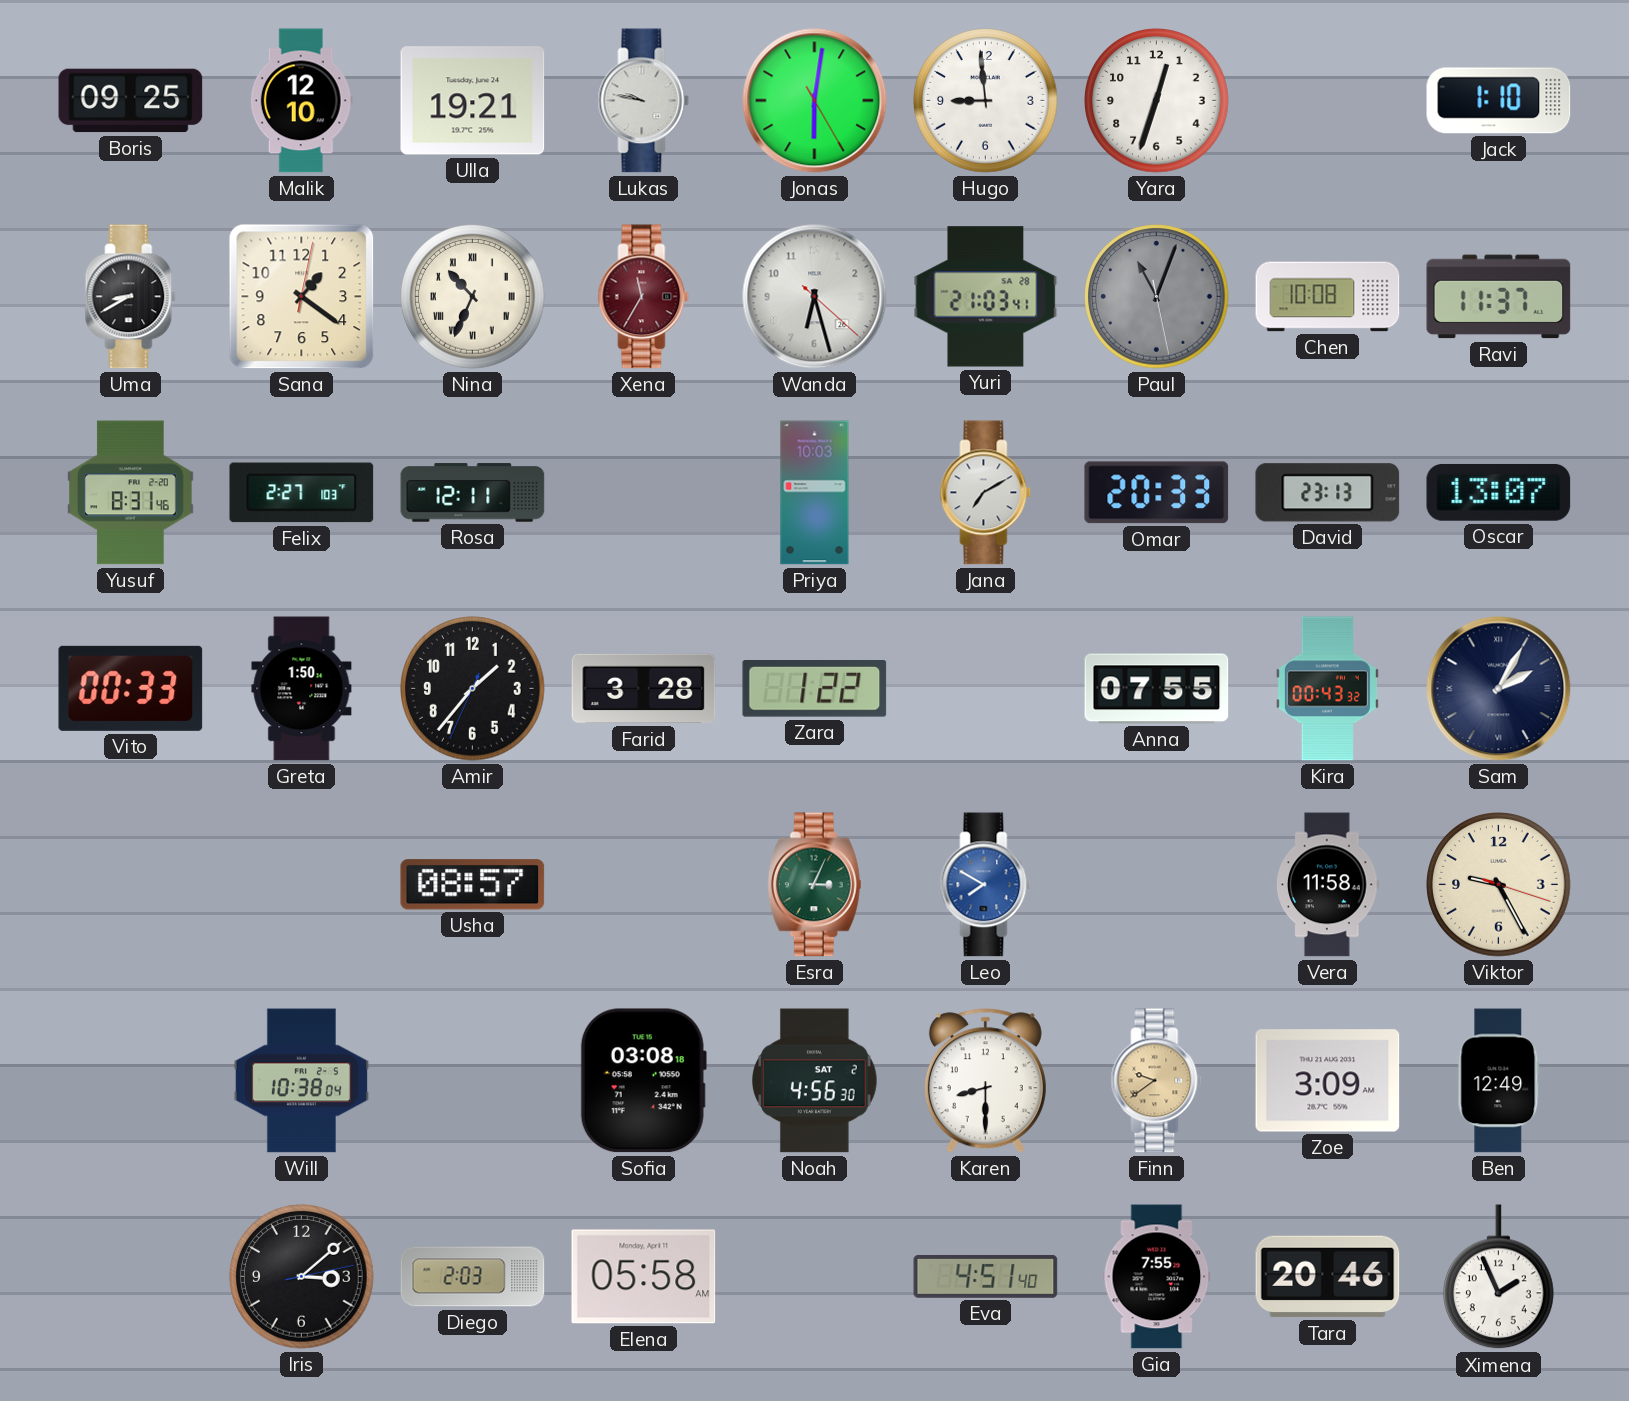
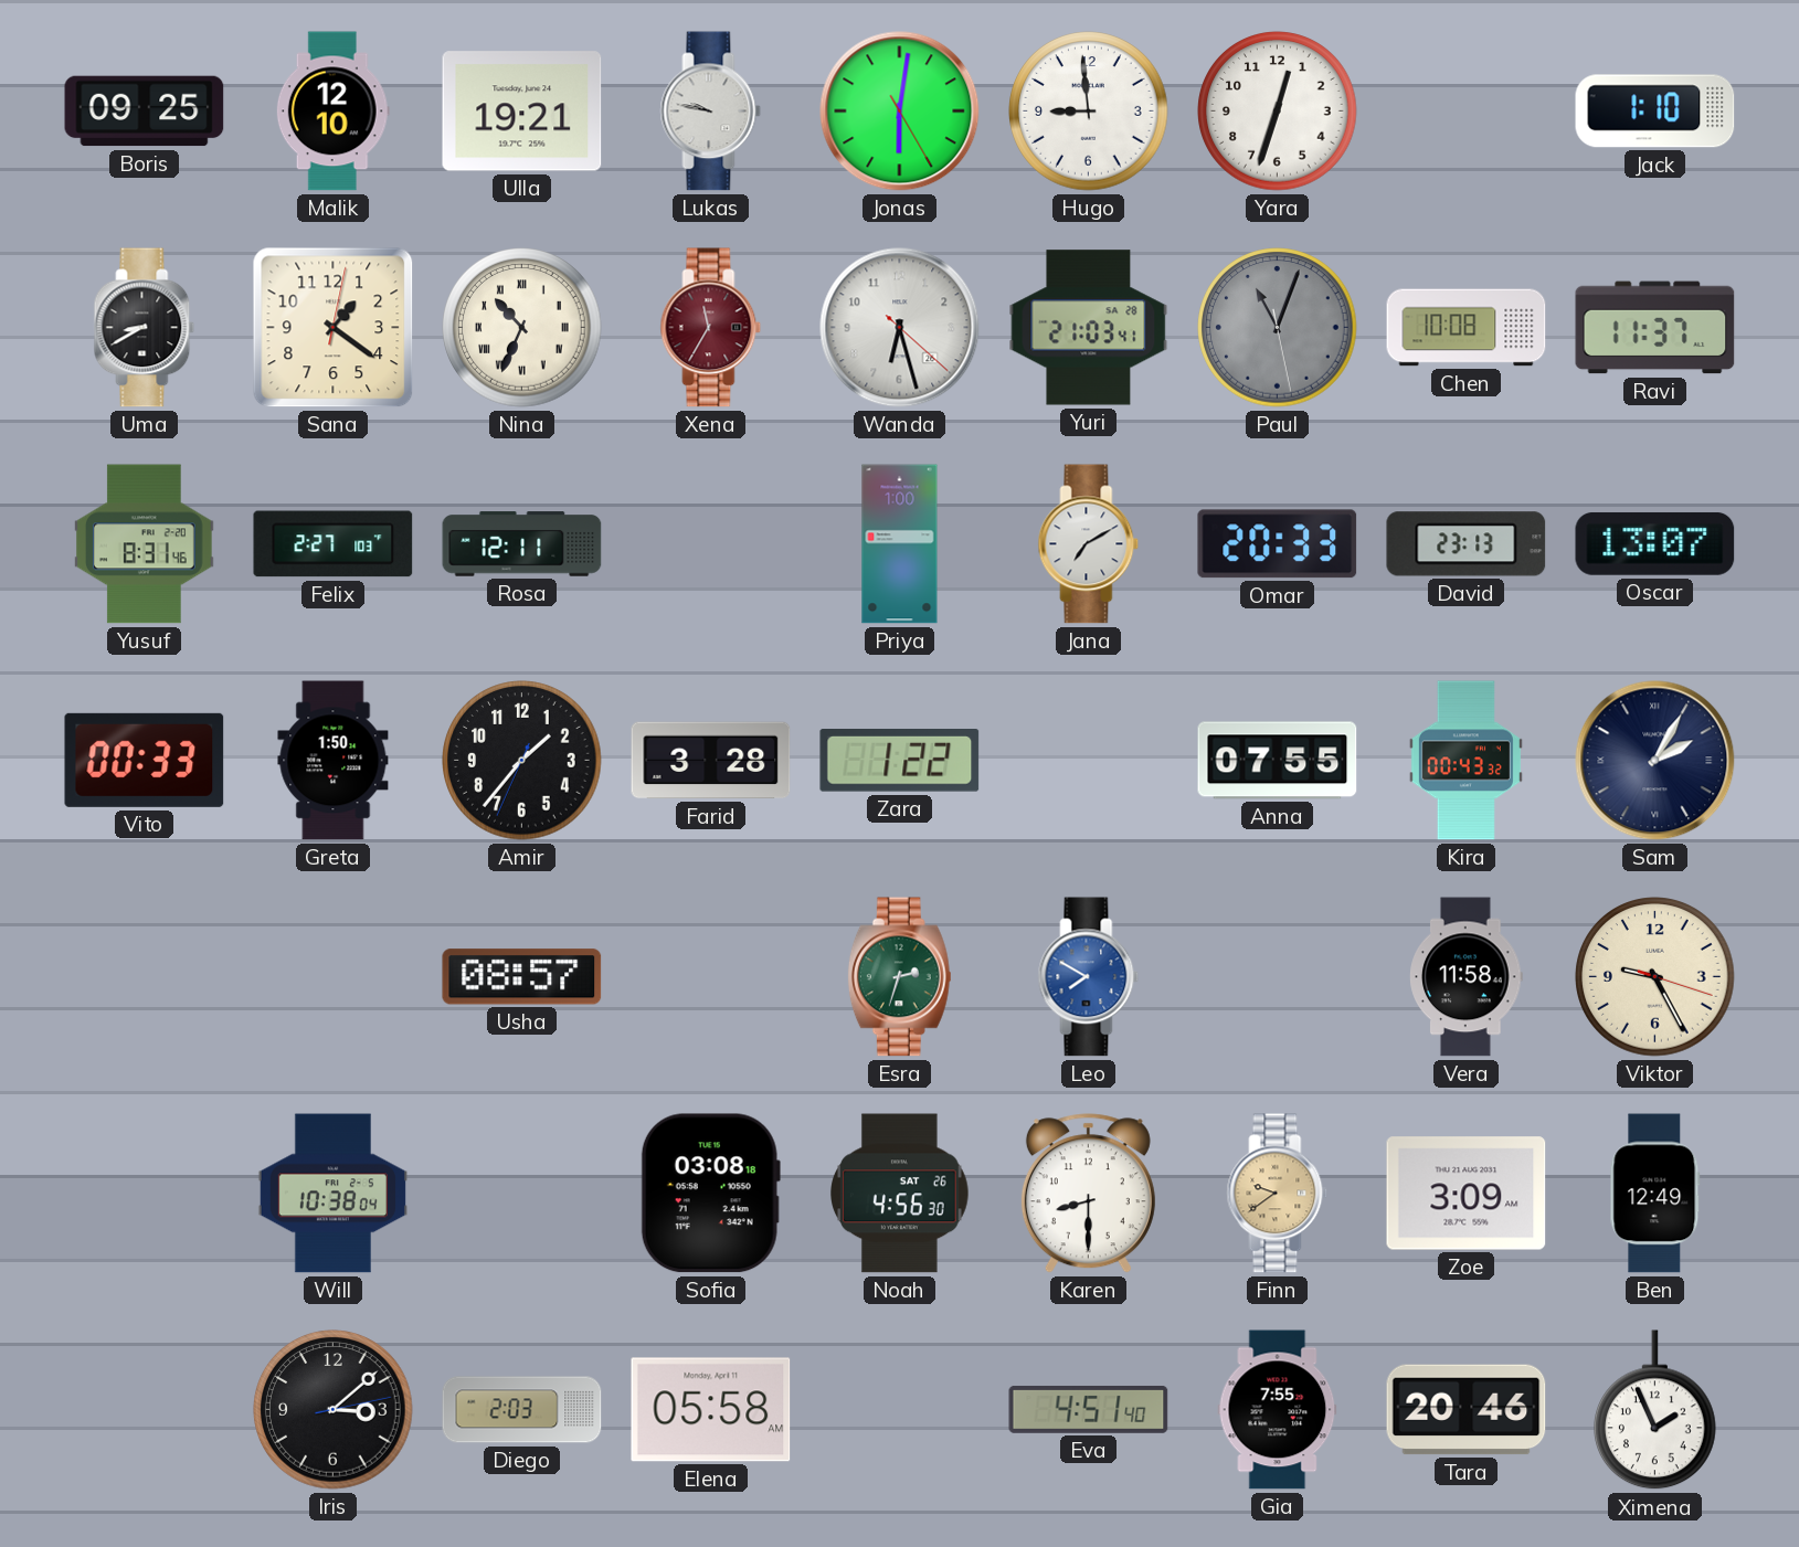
Priya: 10:03 -> 1:00 (900, 544)
Esra: 3:04 -> 2:33 (899, 977)
Noah date: SAT 2 -> SAT 26 (900, 1194)
